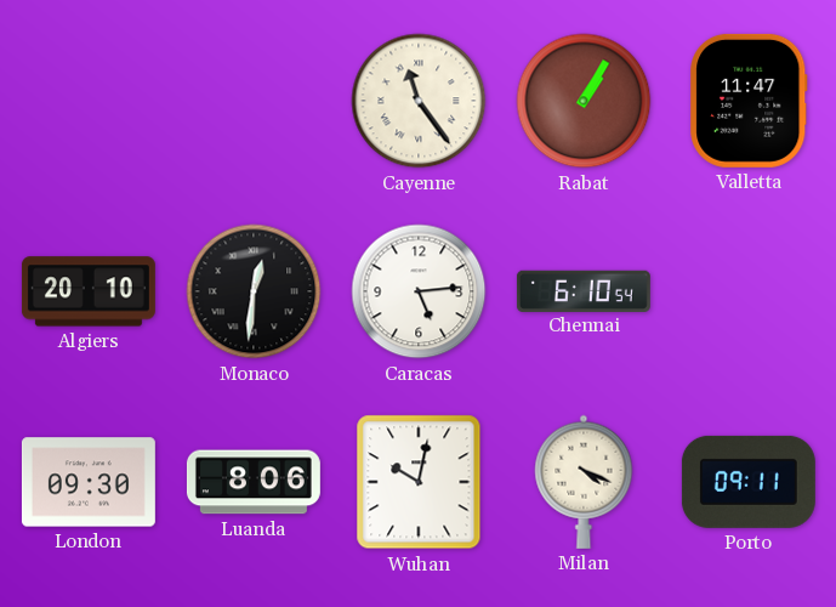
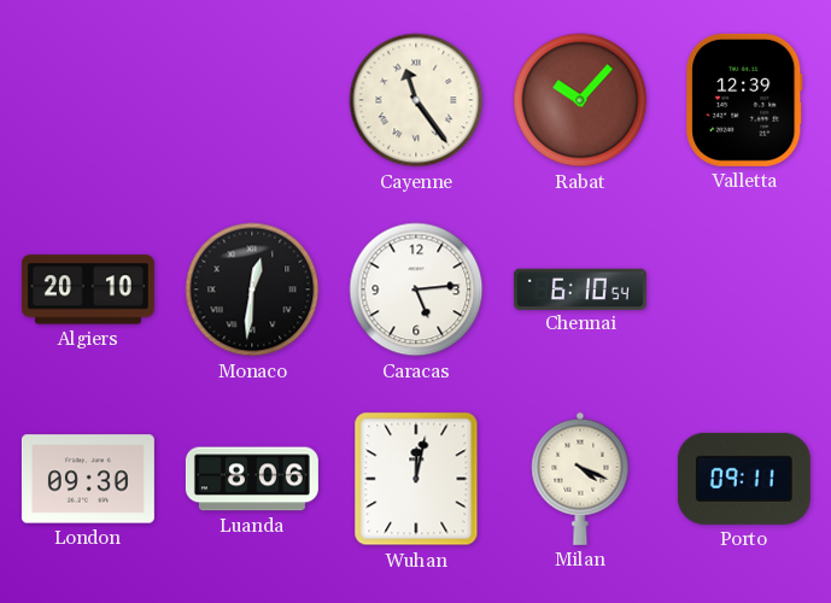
Rabat: 1:05 -> 10:07 (580, 100)
Valletta: 11:47 -> 12:39 (744, 100)
Wuhan: 10:02 -> 12:02 (416, 479)
